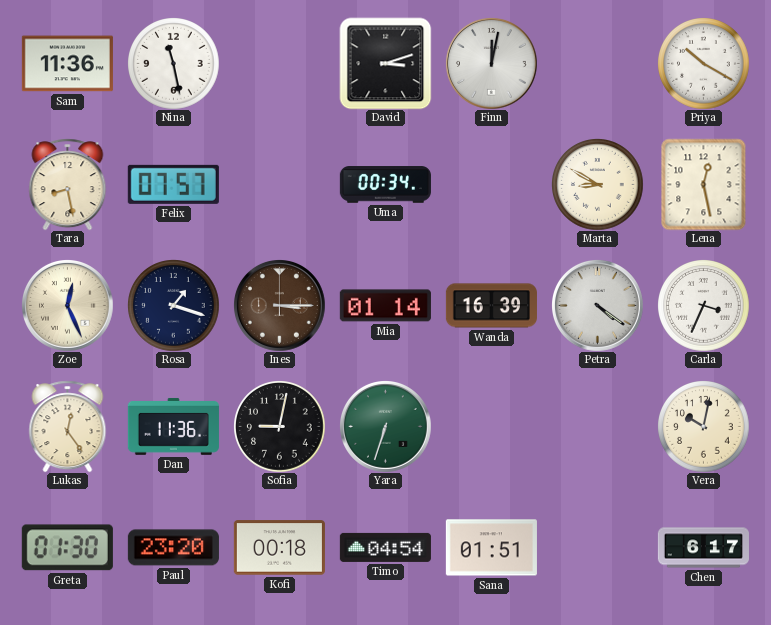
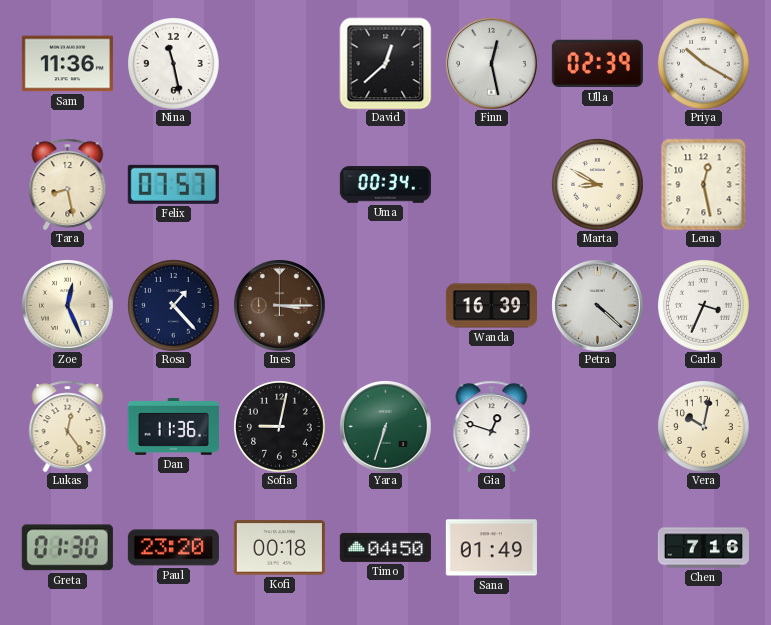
David: 3:12 -> 12:38 (385, 63)
Finn: 12:02 -> 12:28 (492, 64)
Ulla: none -> 02:39 (597, 64)
Rosa: 1:18 -> 1:23 (173, 305)
Mia: 01:14 -> none (385, 306)
Petra: 4:21 -> 4:22 (598, 306)
Gia: none -> 12:48 (492, 426)
Timo: 04:54 -> 04:50 (385, 547)
Sana: 01:51 -> 01:49 (491, 548)
Chen: 6:17 -> 7:16 (703, 548)
